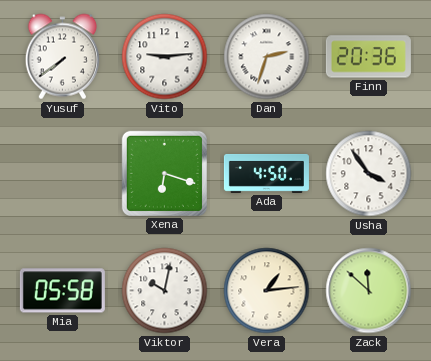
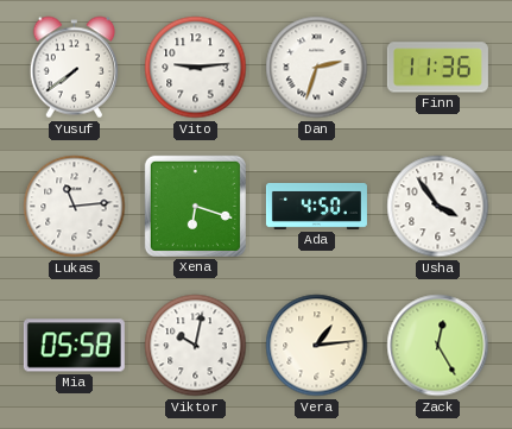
Finn: 20:36 -> 11:36 (437, 68)
Lukas: none -> 11:14 (75, 207)
Zack: 11:52 -> 12:25 (438, 346)
